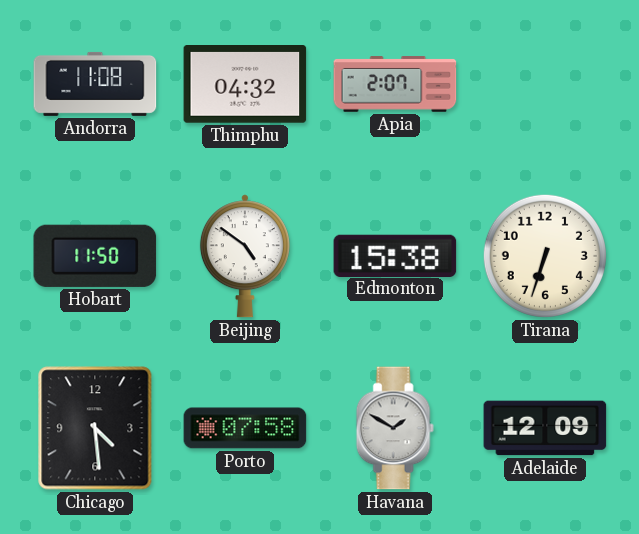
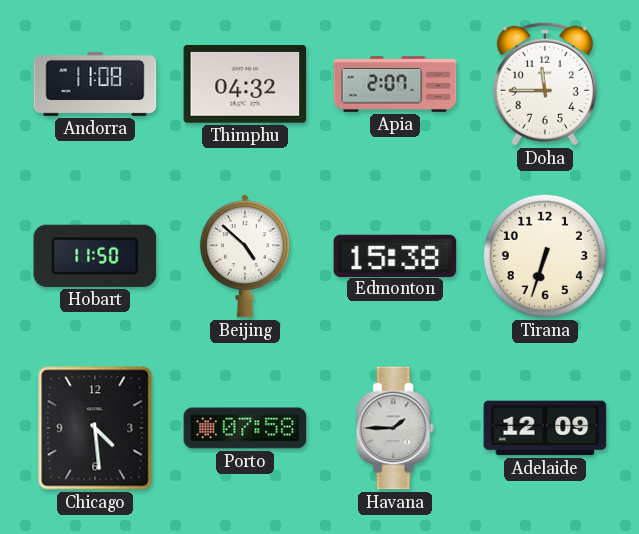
Doha: none -> 11:45 (545, 84)
Beijing: 4:51 -> 4:52 (245, 256)
Havana: 1:50 -> 1:45 (395, 428)
